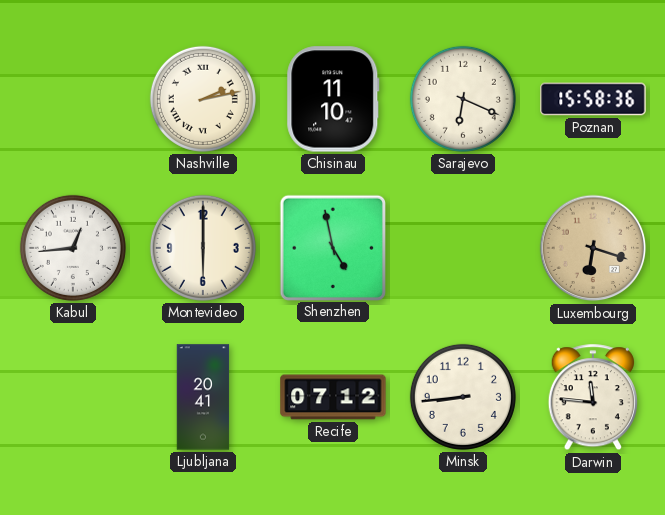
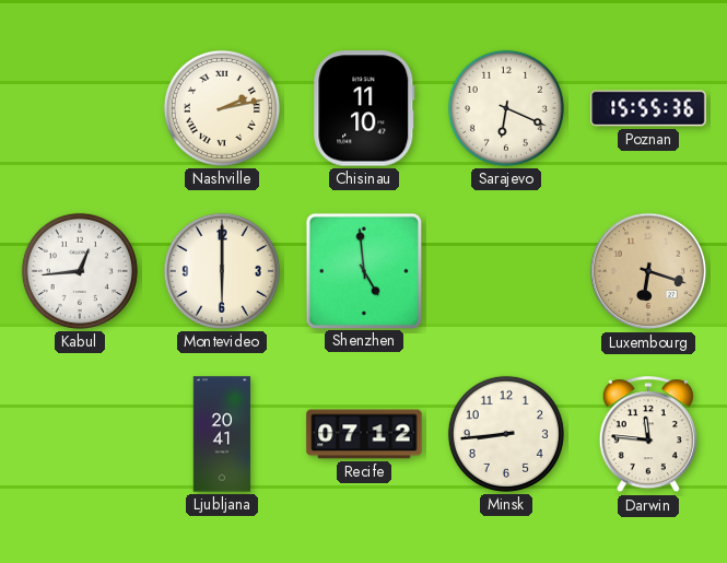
Poznan: 15:58 -> 15:55 (648, 108)
Shenzhen: 4:58 -> 4:59 (363, 270)
